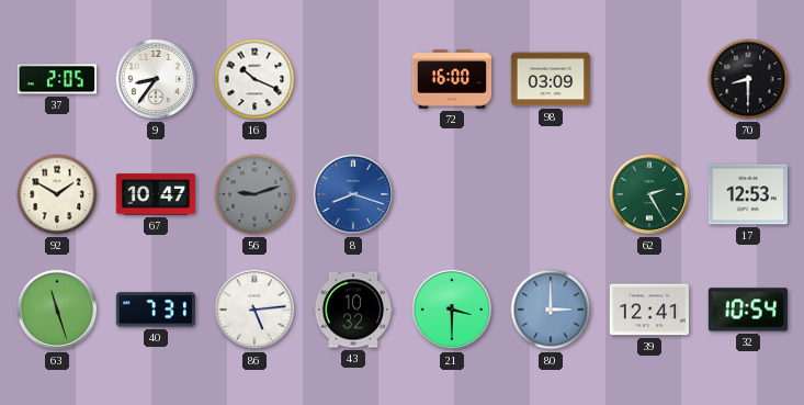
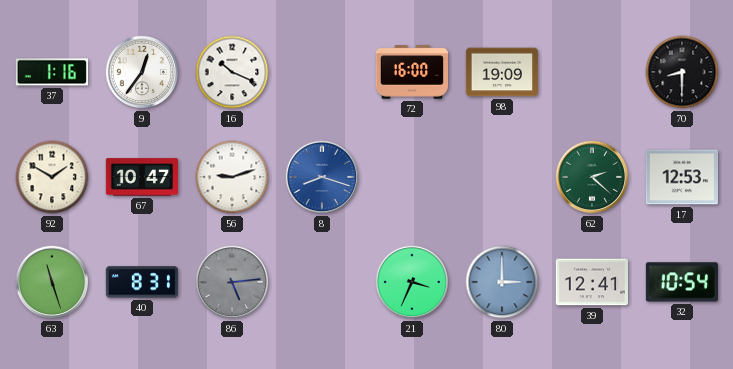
37: 2:05 -> 1:16 (52, 72)
9: 8:36 -> 12:36 (142, 72)
98: 03:09 -> 19:09 (502, 72)
56 dial: grey -> white (232, 177)
62: 2:25 -> 2:22 (592, 177)
40: 7:31 -> 8:31 (142, 282)
86 dial: white -> grey (232, 282)
43: 10:32 -> none (353, 310)
21: 3:30 -> 3:34 (412, 282)
